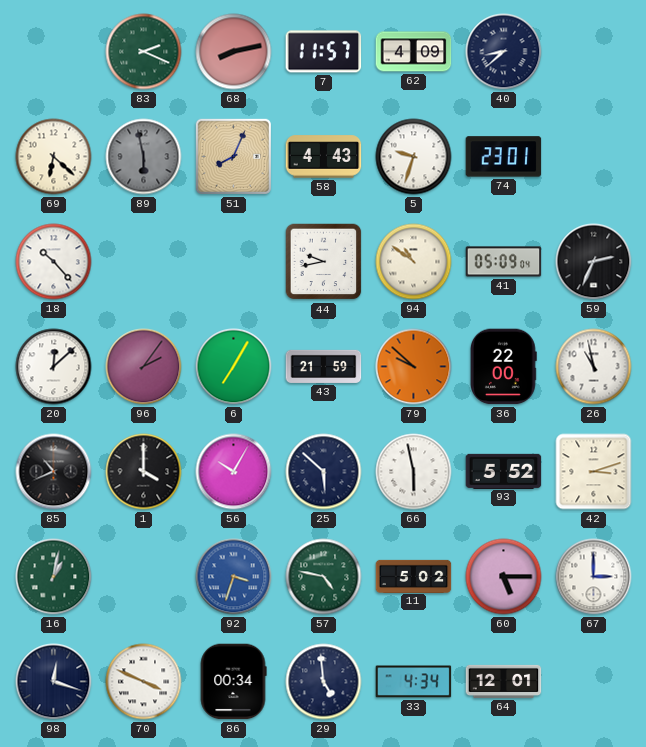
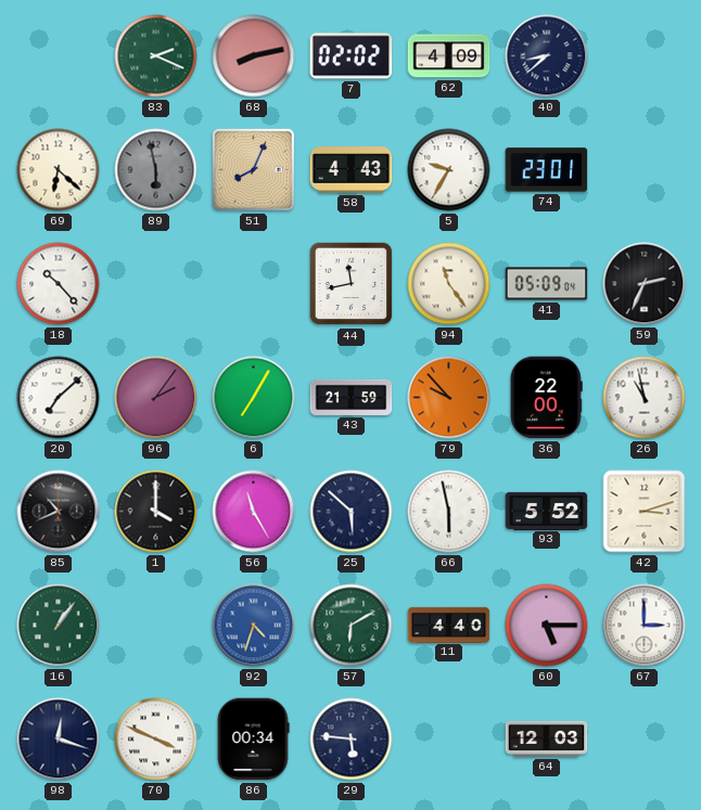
7: 11:57 -> 02:02 (352, 56)
5: 9:33 -> 9:35 (449, 170)
44: 9:43 -> 11:43 (352, 284)
94: 10:51 -> 11:24 (449, 284)
20: 12:08 -> 7:08 (59, 398)
79: 9:52 -> 9:53 (449, 398)
56: 10:05 -> 11:25 (254, 512)
16: 1:02 -> 1:06 (59, 626)
92: 3:33 -> 4:33 (254, 626)
57: 4:47 -> 6:10 (352, 626)
11: 5:02 -> 4:40 (449, 625)
29: 4:59 -> 5:46 (352, 740)
33: 4:34 -> none (414, 682)
64: 12:01 -> 12:03 (547, 738)
